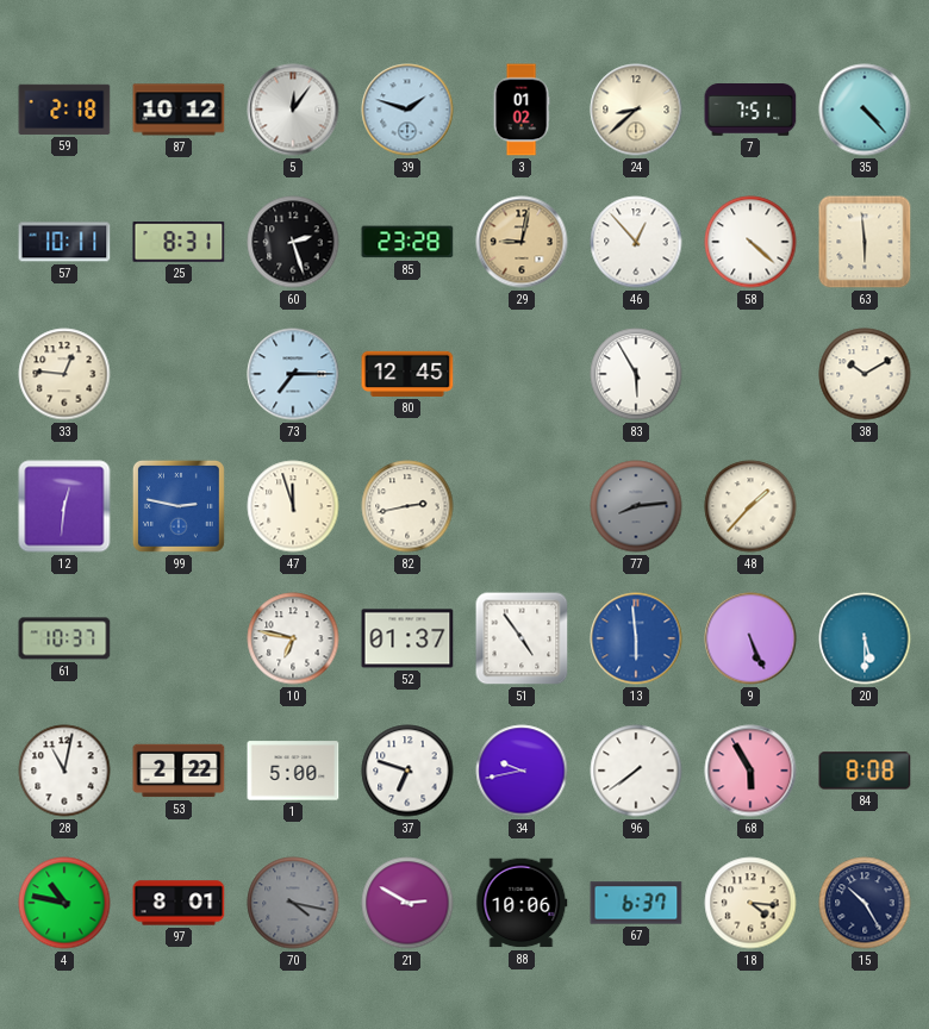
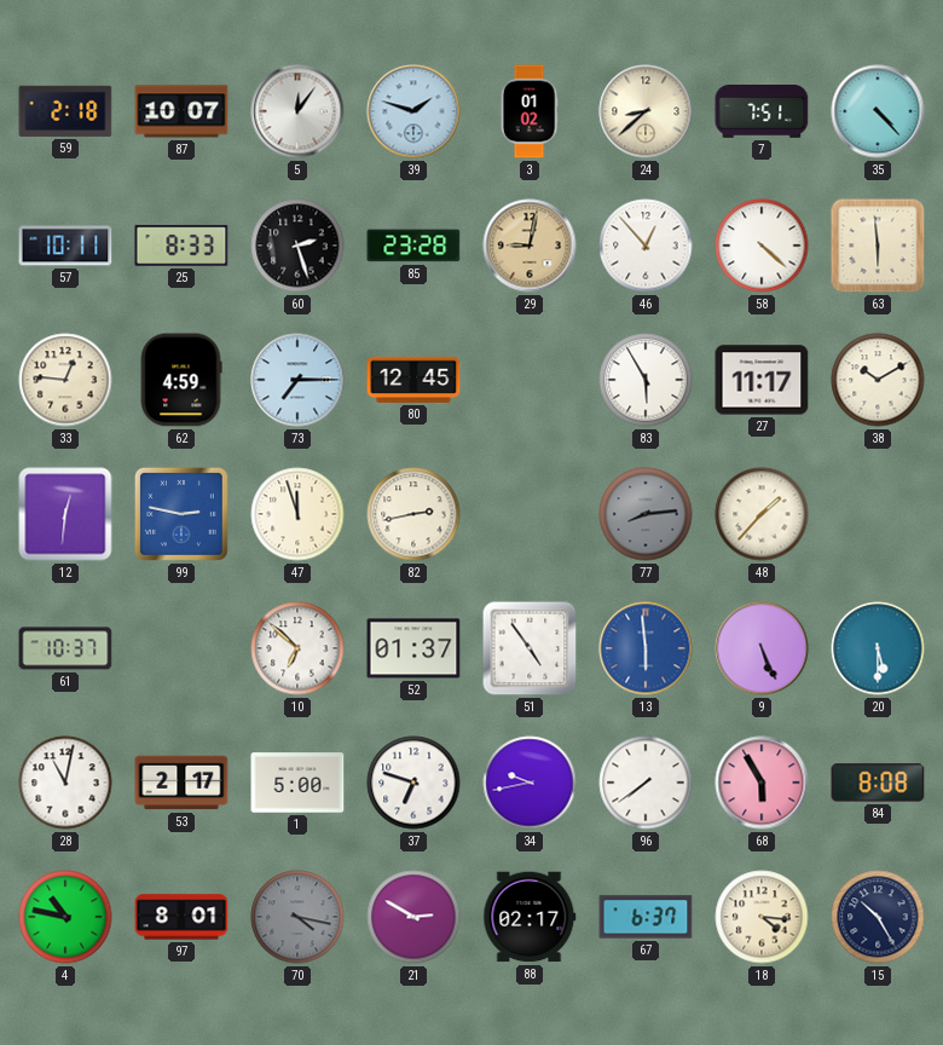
87: 10:12 -> 10:07 (181, 111)
25: 8:31 -> 8:33 (181, 246)
62: none -> 4:59 (181, 380)
27: none -> 11:17 (762, 380)
10: 6:47 -> 6:52 (297, 648)
53: 2:22 -> 2:17 (181, 783)
88: 10:06 -> 02:17 (530, 917)
